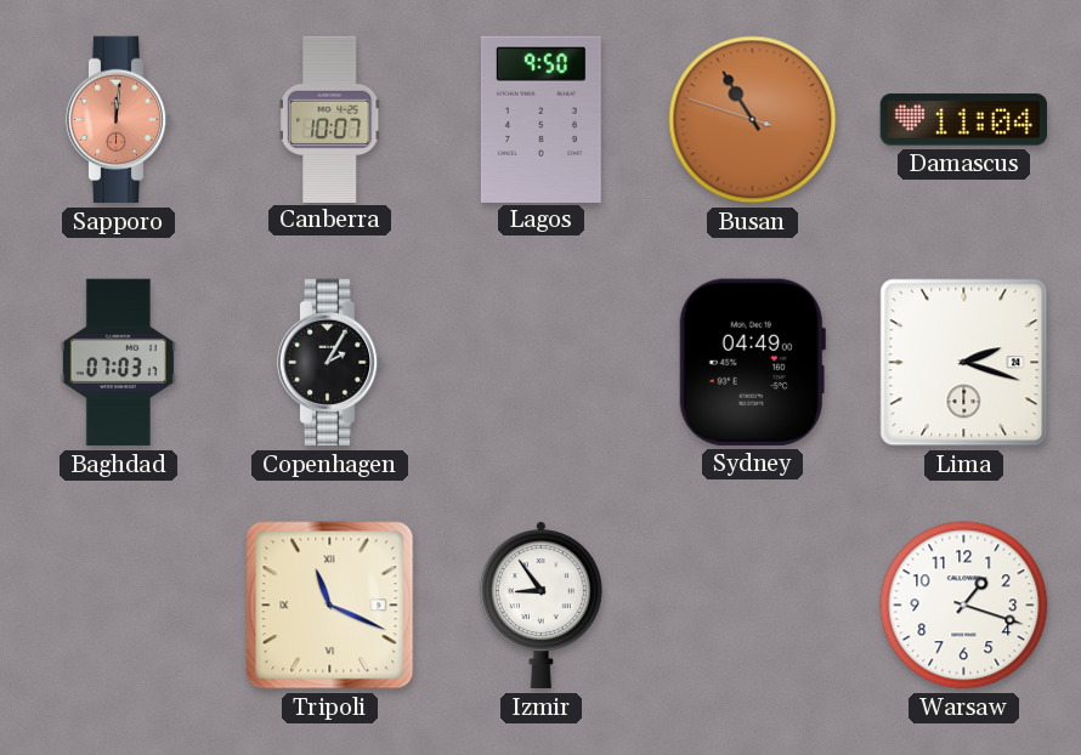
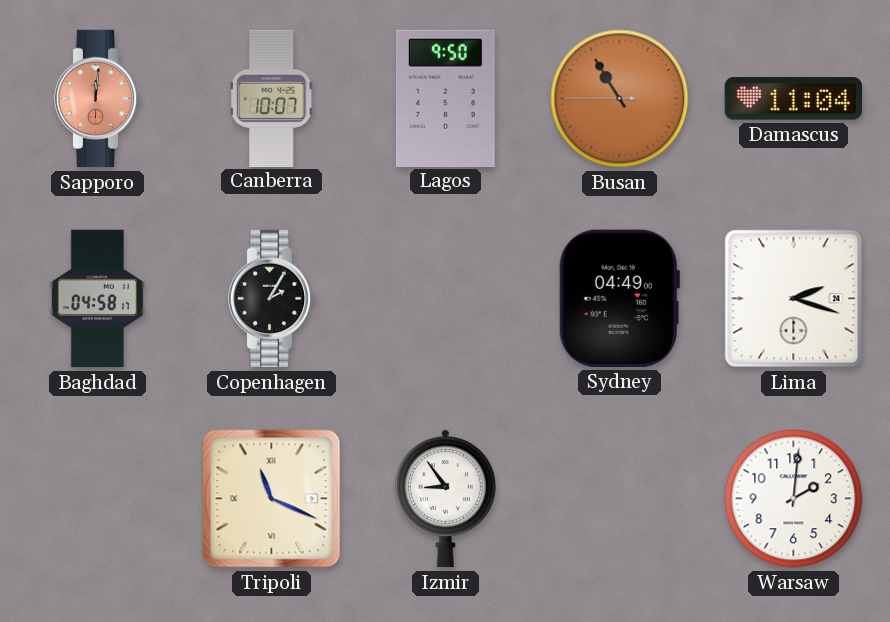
Busan: 10:54:48 -> 10:54:45 (620, 99)
Baghdad: 07:03 -> 04:58 (97, 299)
Warsaw: 1:18 -> 2:01 (794, 499)
